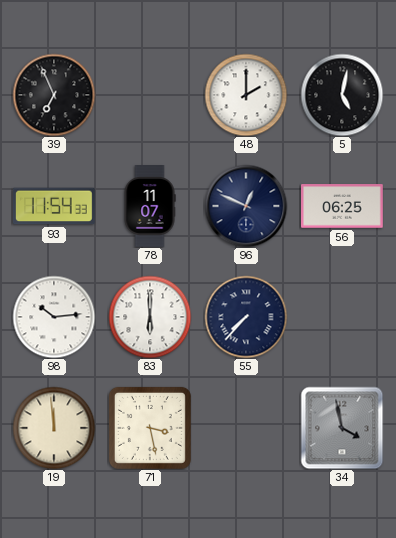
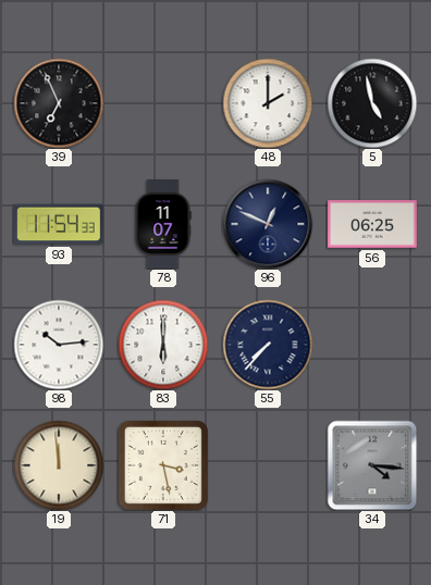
5: 5:02 -> 4:58 (372, 103)
34: 3:58 -> 4:16 (372, 465)
